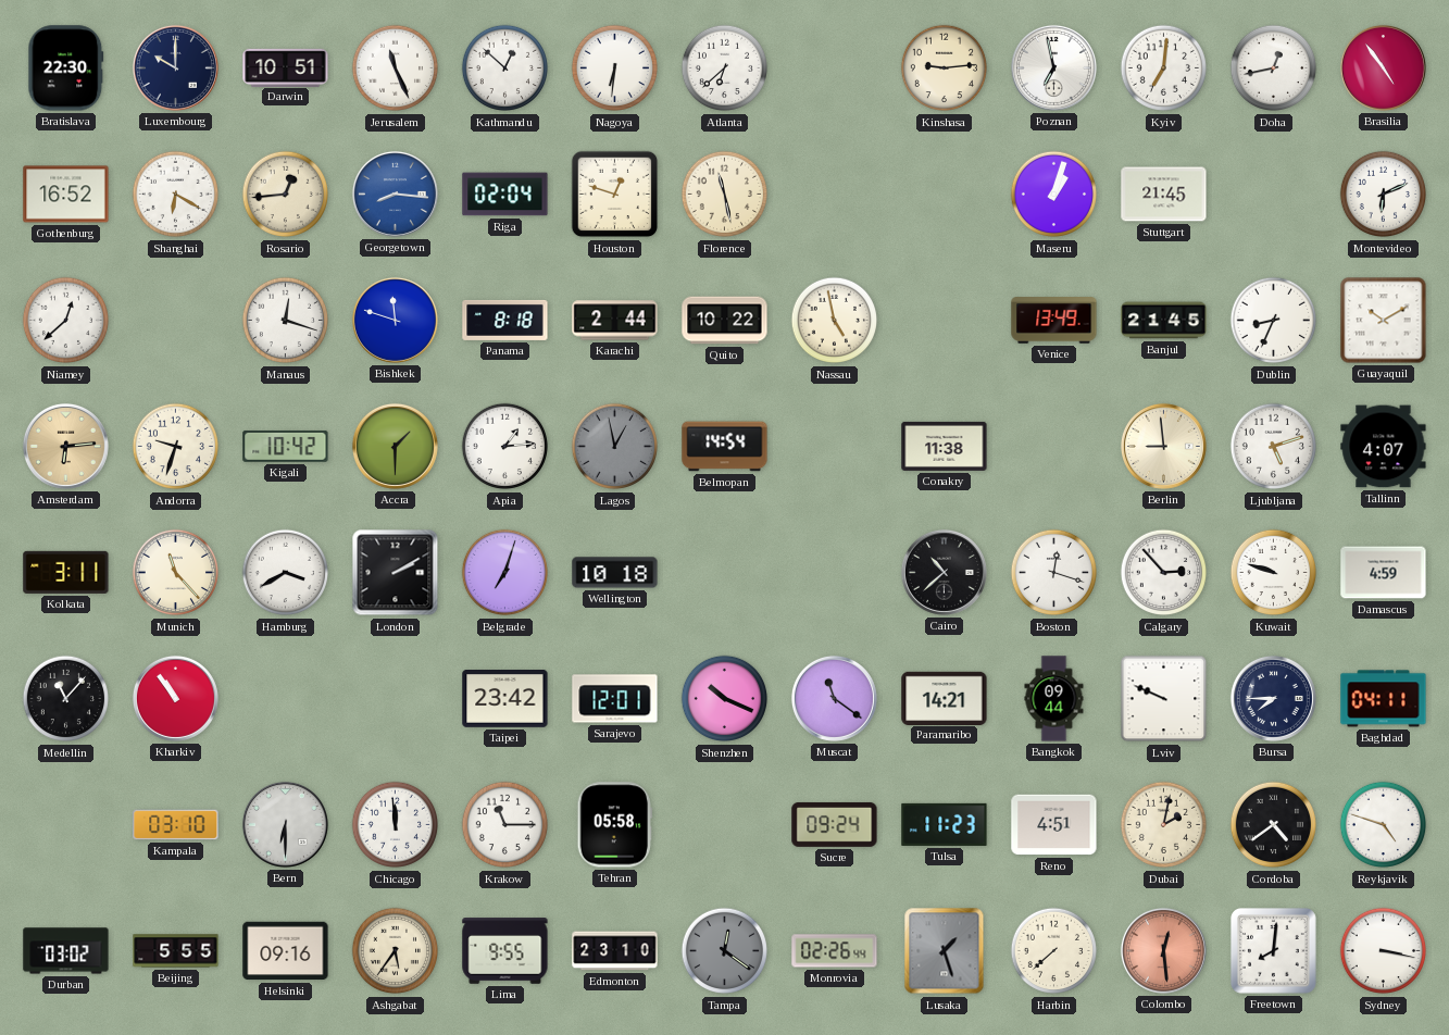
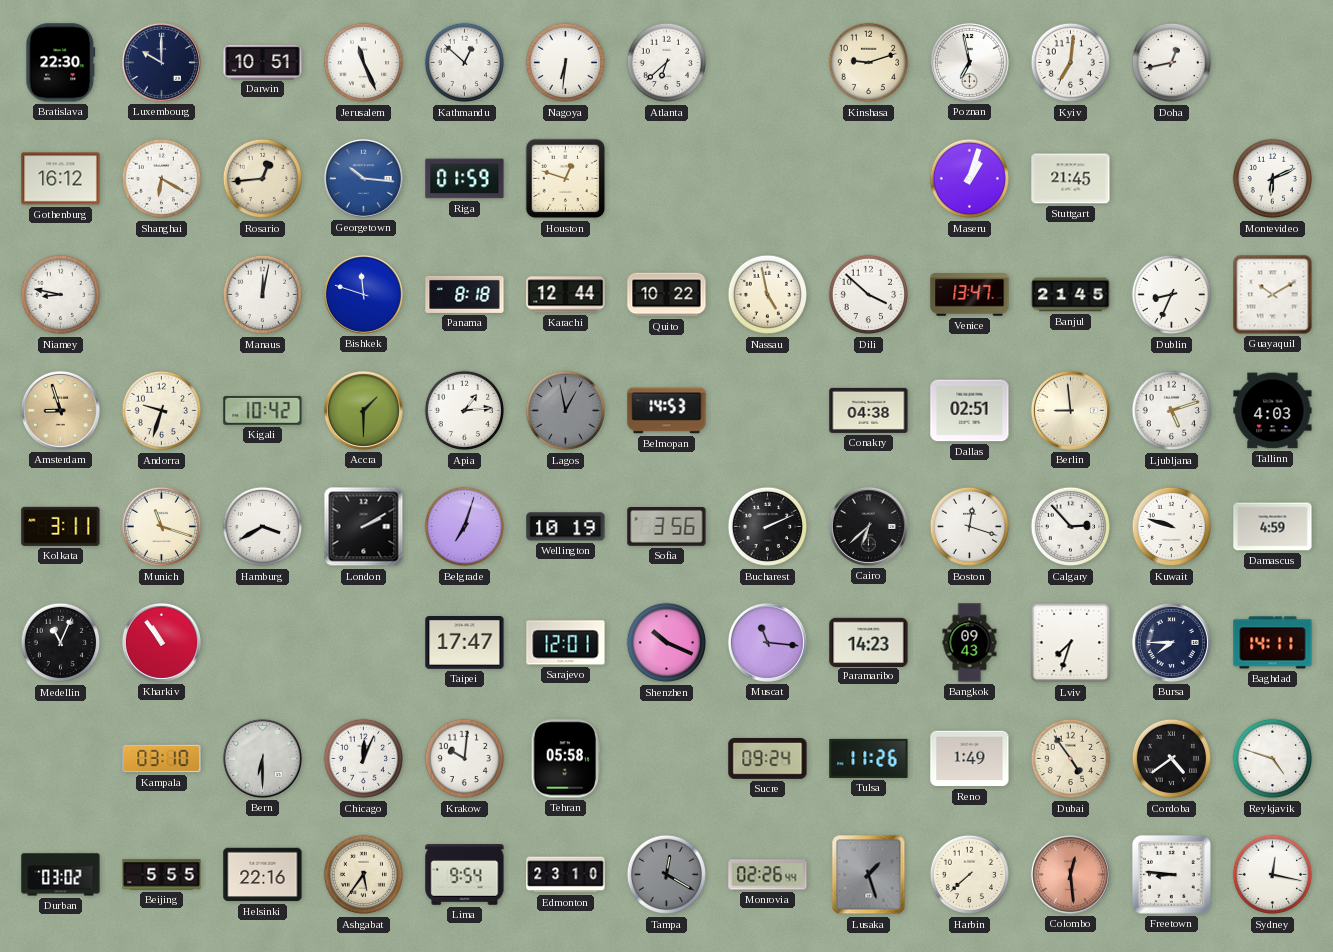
Kinshasa: 9:14 -> 9:12 (869, 63)
Brasilia: 4:54 -> none (1383, 67)
Gothenburg: 16:52 -> 16:12 (61, 179)
Georgetown: 8:16 -> 10:16 (363, 178)
Riga: 02:04 -> 01:59 (465, 179)
Florence: 11:28 -> none (725, 195)
Niamey: 12:38 -> 8:47 (61, 295)
Manaus: 12:18 -> 12:02 (263, 295)
Karachi: 2:44 -> 12:44 (566, 295)
Dili: none -> 3:52 (869, 295)
Venice: 13:49 -> 13:47 (970, 295)
Amsterdam: 6:14 -> 8:57 (60, 410)
Belmopan: 14:54 -> 14:53 (667, 411)
Conakry: 11:38 -> 04:38 (869, 410)
Dallas: none -> 02:51 (970, 411)
Tallinn: 4:07 -> 4:03 (1273, 411)
Munich: 11:23 -> 11:18 (162, 527)
Wellington: 10:18 -> 10:19 (566, 527)
Sofia: none -> 3:56 (667, 527)
Bucharest: none -> 2:11 (768, 527)
Cairo: 10:38 -> 6:38 (868, 526)
Medellin: 11:07 -> 11:04 (61, 643)
Taipei: 23:42 -> 17:47 (465, 643)
Muscat: 11:21 -> 11:16 (767, 642)
Paramaribo: 14:21 -> 14:23 (869, 642)
Bangkok: 09:44 -> 09:43 (970, 643)
Lviv: 9:49 -> 7:33 (1071, 643)
Baghdad: 04:11 -> 14:11 (1273, 643)
Chicago: 11:59 -> 12:04 (364, 759)
Krakow: 11:15 -> 10:01 (465, 759)
Tulsa: 11:23 -> 11:26 (869, 758)
Reno: 4:51 -> 1:49 (970, 759)
Dubai: 2:02 -> 4:54 (1071, 759)
Helsinki: 09:16 -> 22:16 (263, 875)
Lima: 9:55 -> 9:54 (465, 875)
Tampa: 12:21 -> 12:20 (667, 875)
Freetown: 8:01 -> 8:46 (1171, 874)
Sydney: 3:17 -> 12:17 (1273, 875)
